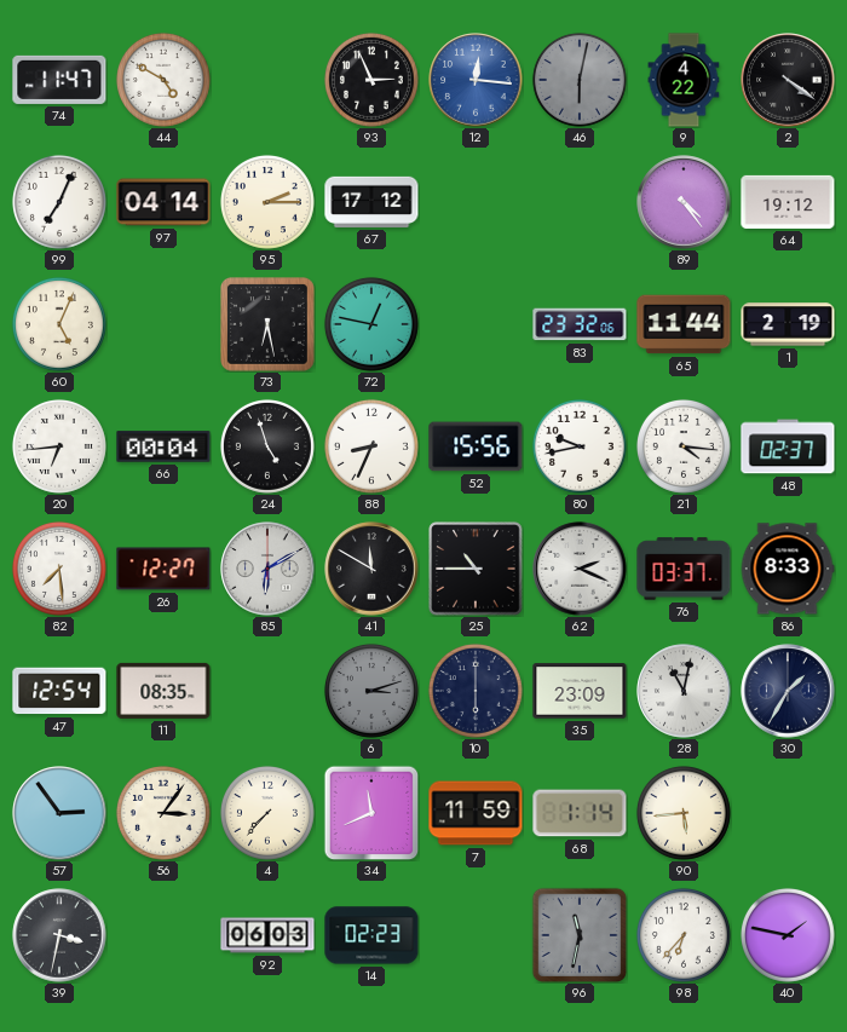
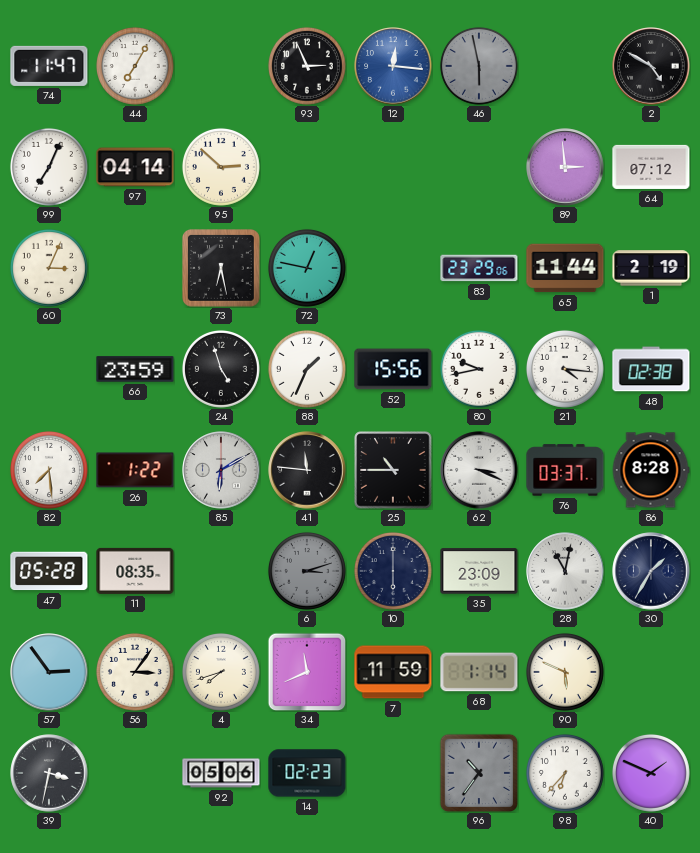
44: 4:50 -> 7:05 (135, 66)
46: 6:02 -> 5:58 (479, 66)
9: 4:22 -> none (684, 80)
2: 4:21 -> 4:50 (651, 66)
95: 2:15 -> 2:52 (221, 167)
67: 17:12 -> none (371, 202)
89: 4:24 -> 2:59 (565, 167)
64: 19:12 -> 07:12 (651, 167)
60: 5:04 -> 3:04 (49, 268)
83: 23:32 -> 23:29 (479, 268)
20: 6:44 -> none (59, 446)
66: 00:04 -> 23:59 (135, 369)
88: 8:34 -> 1:34 (307, 369)
48: 02:37 -> 02:38 (651, 369)
26: 12:27 -> 1:22 (135, 470)
41: 11:50 -> 11:46 (307, 470)
62: 2:19 -> 3:19 (479, 470)
86: 8:33 -> 8:28 (651, 470)
47: 12:54 -> 05:28 (49, 571)
4: 7:37 -> 7:42 (221, 672)
90: 5:44 -> 5:49 (565, 672)
92: 06:03 -> 05:06 (221, 773)
96: 11:32 -> 10:36 (478, 772)
40: 1:47 -> 1:49 (651, 773)
